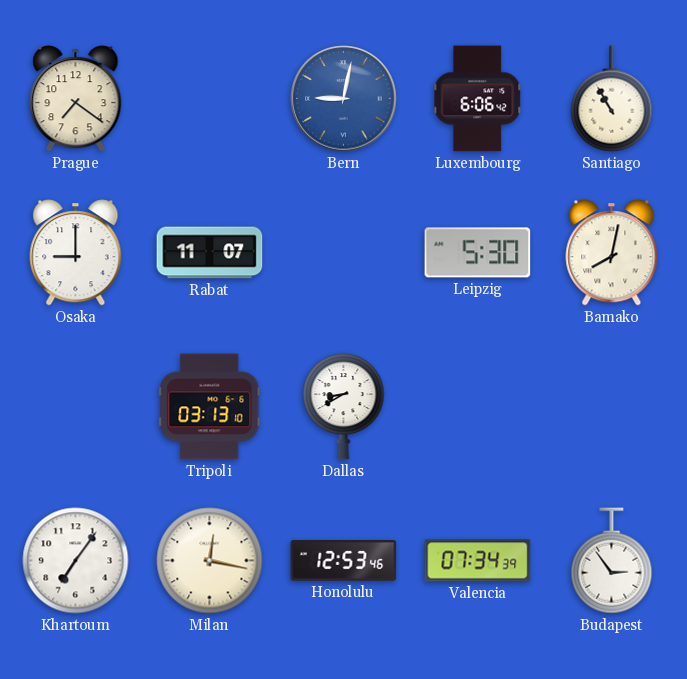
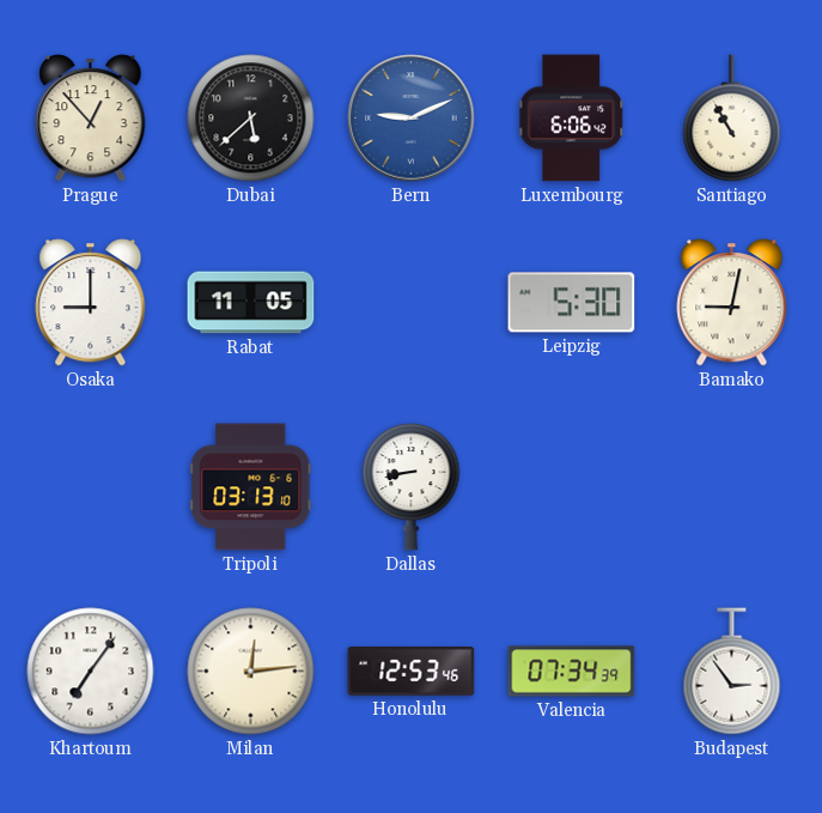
Prague: 7:21 -> 12:53 (91, 119)
Dubai: none -> 5:38 (251, 119)
Bern: 9:02 -> 9:11 (412, 119)
Rabat: 11:07 -> 11:05 (251, 303)
Bamako: 8:02 -> 9:02 (732, 303)
Dallas: 8:40 -> 8:43 (412, 487)
Milan: 12:17 -> 12:14 (251, 672)
